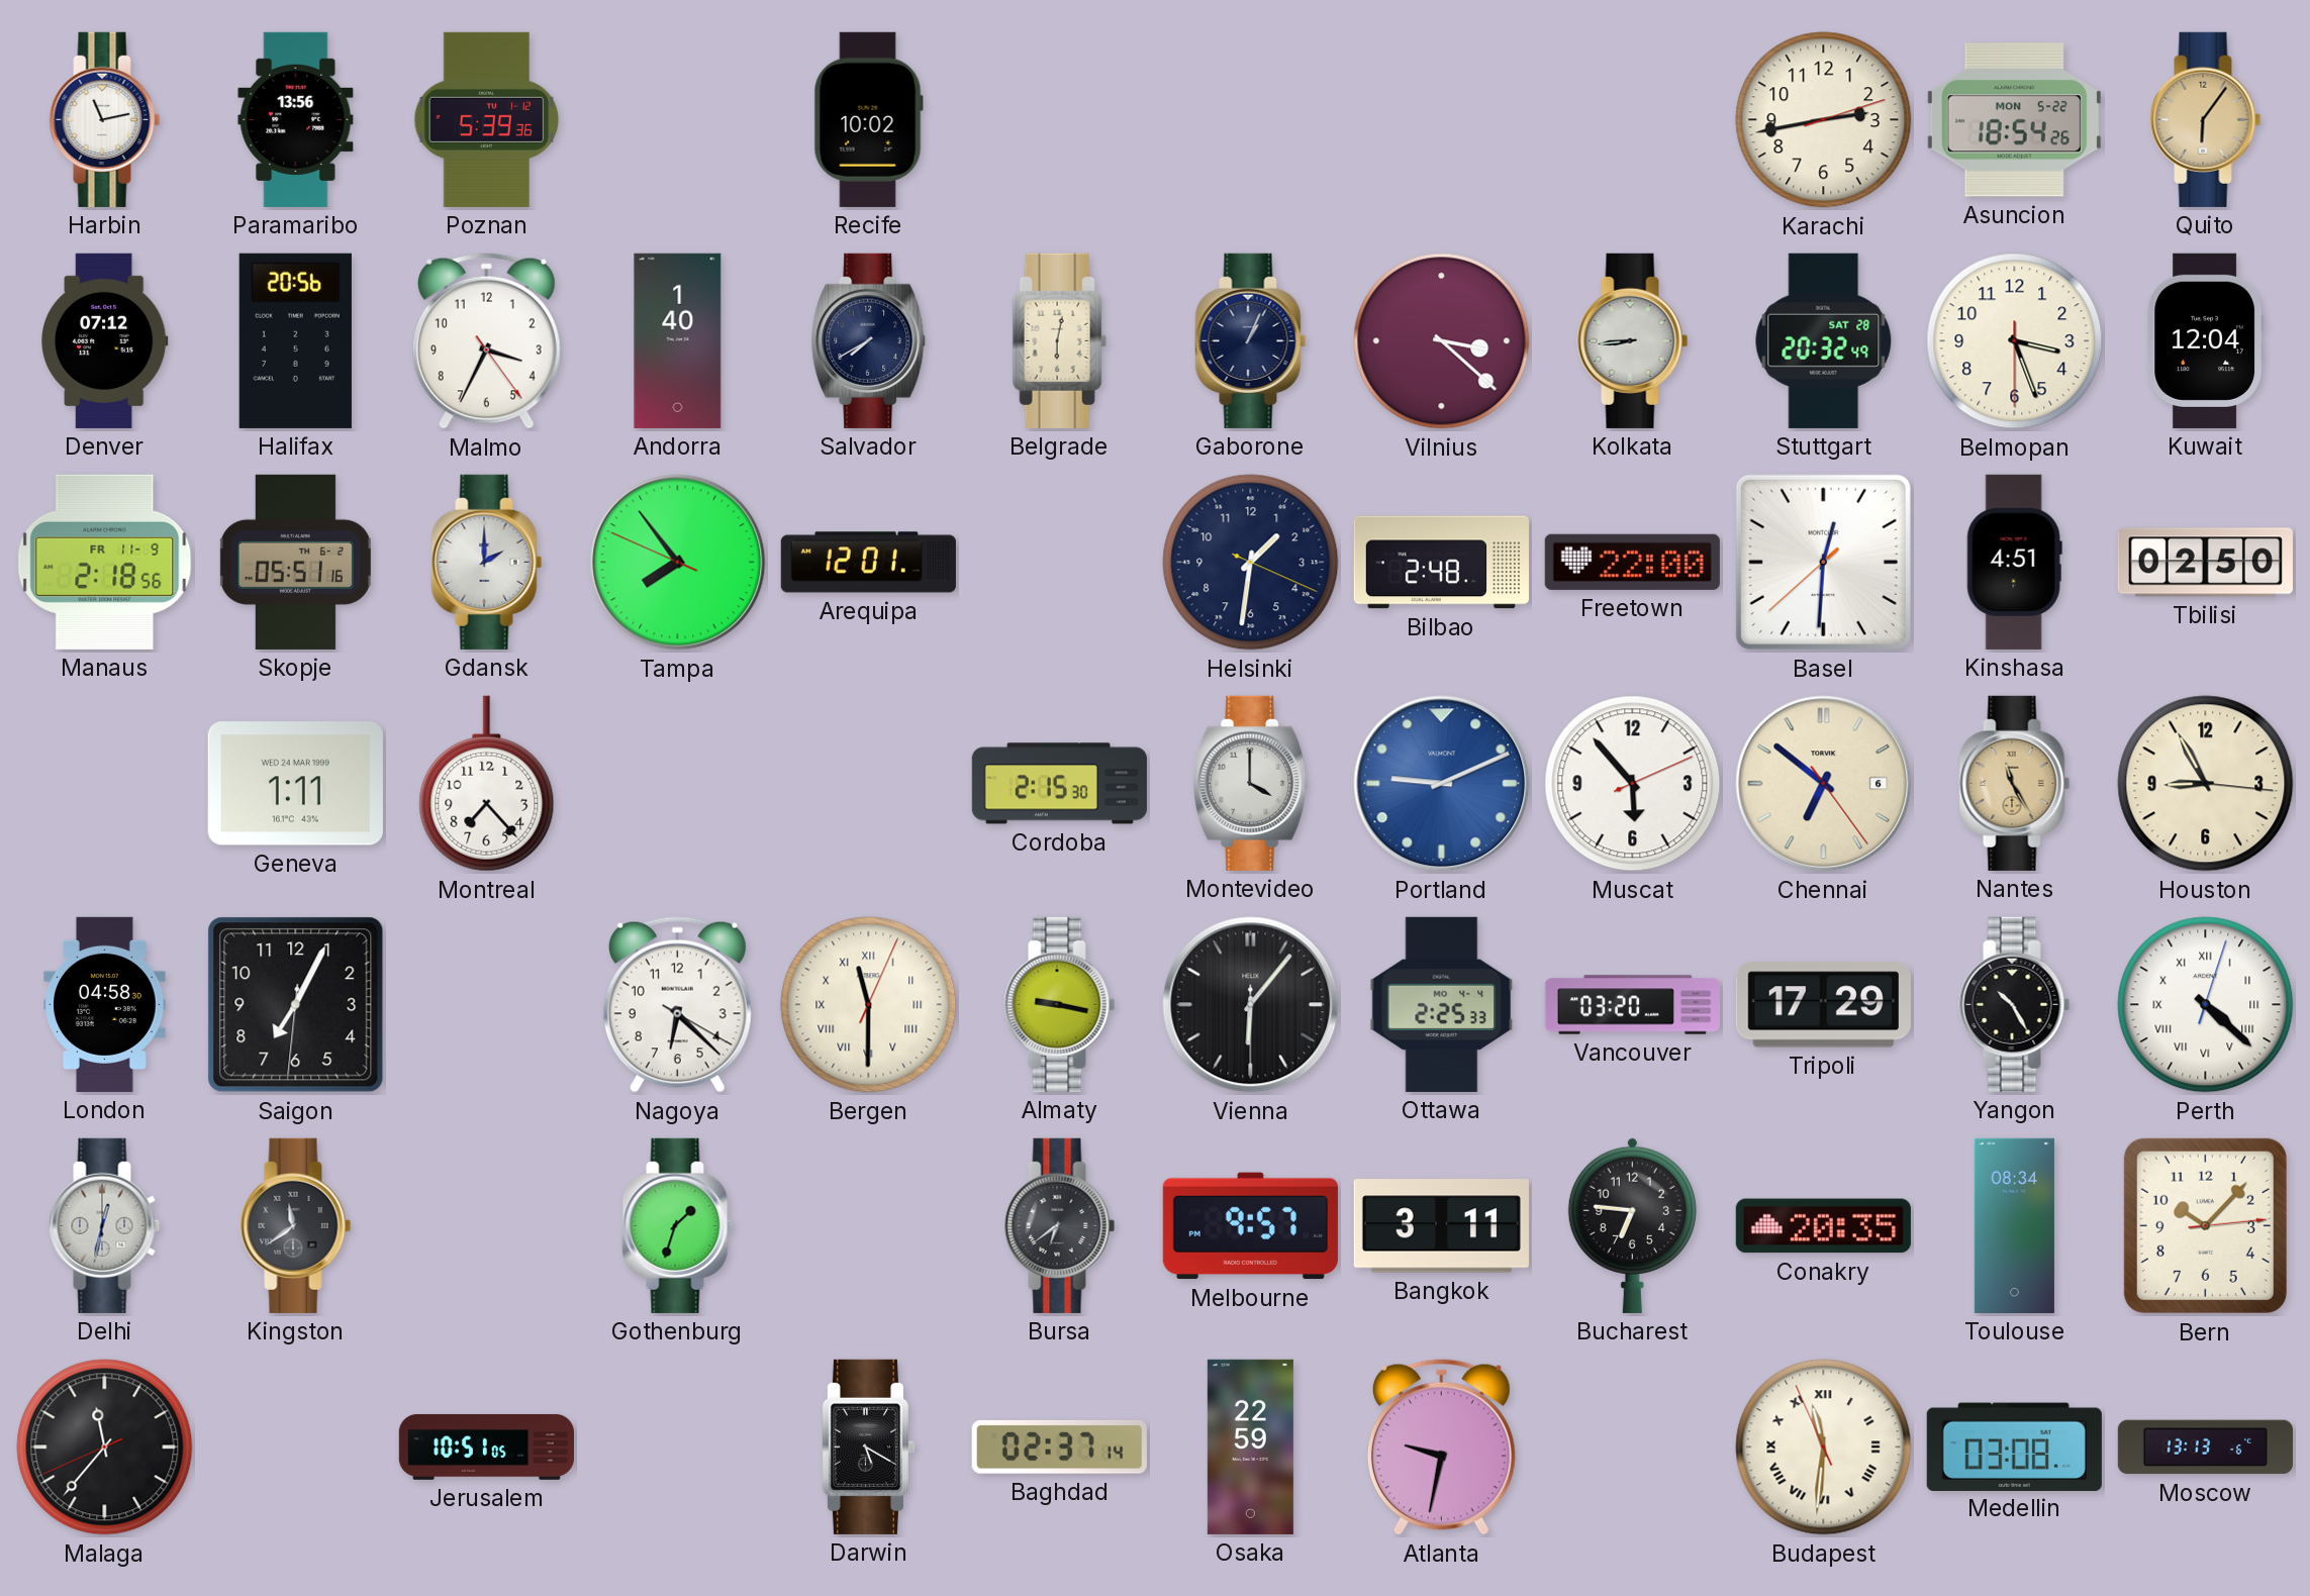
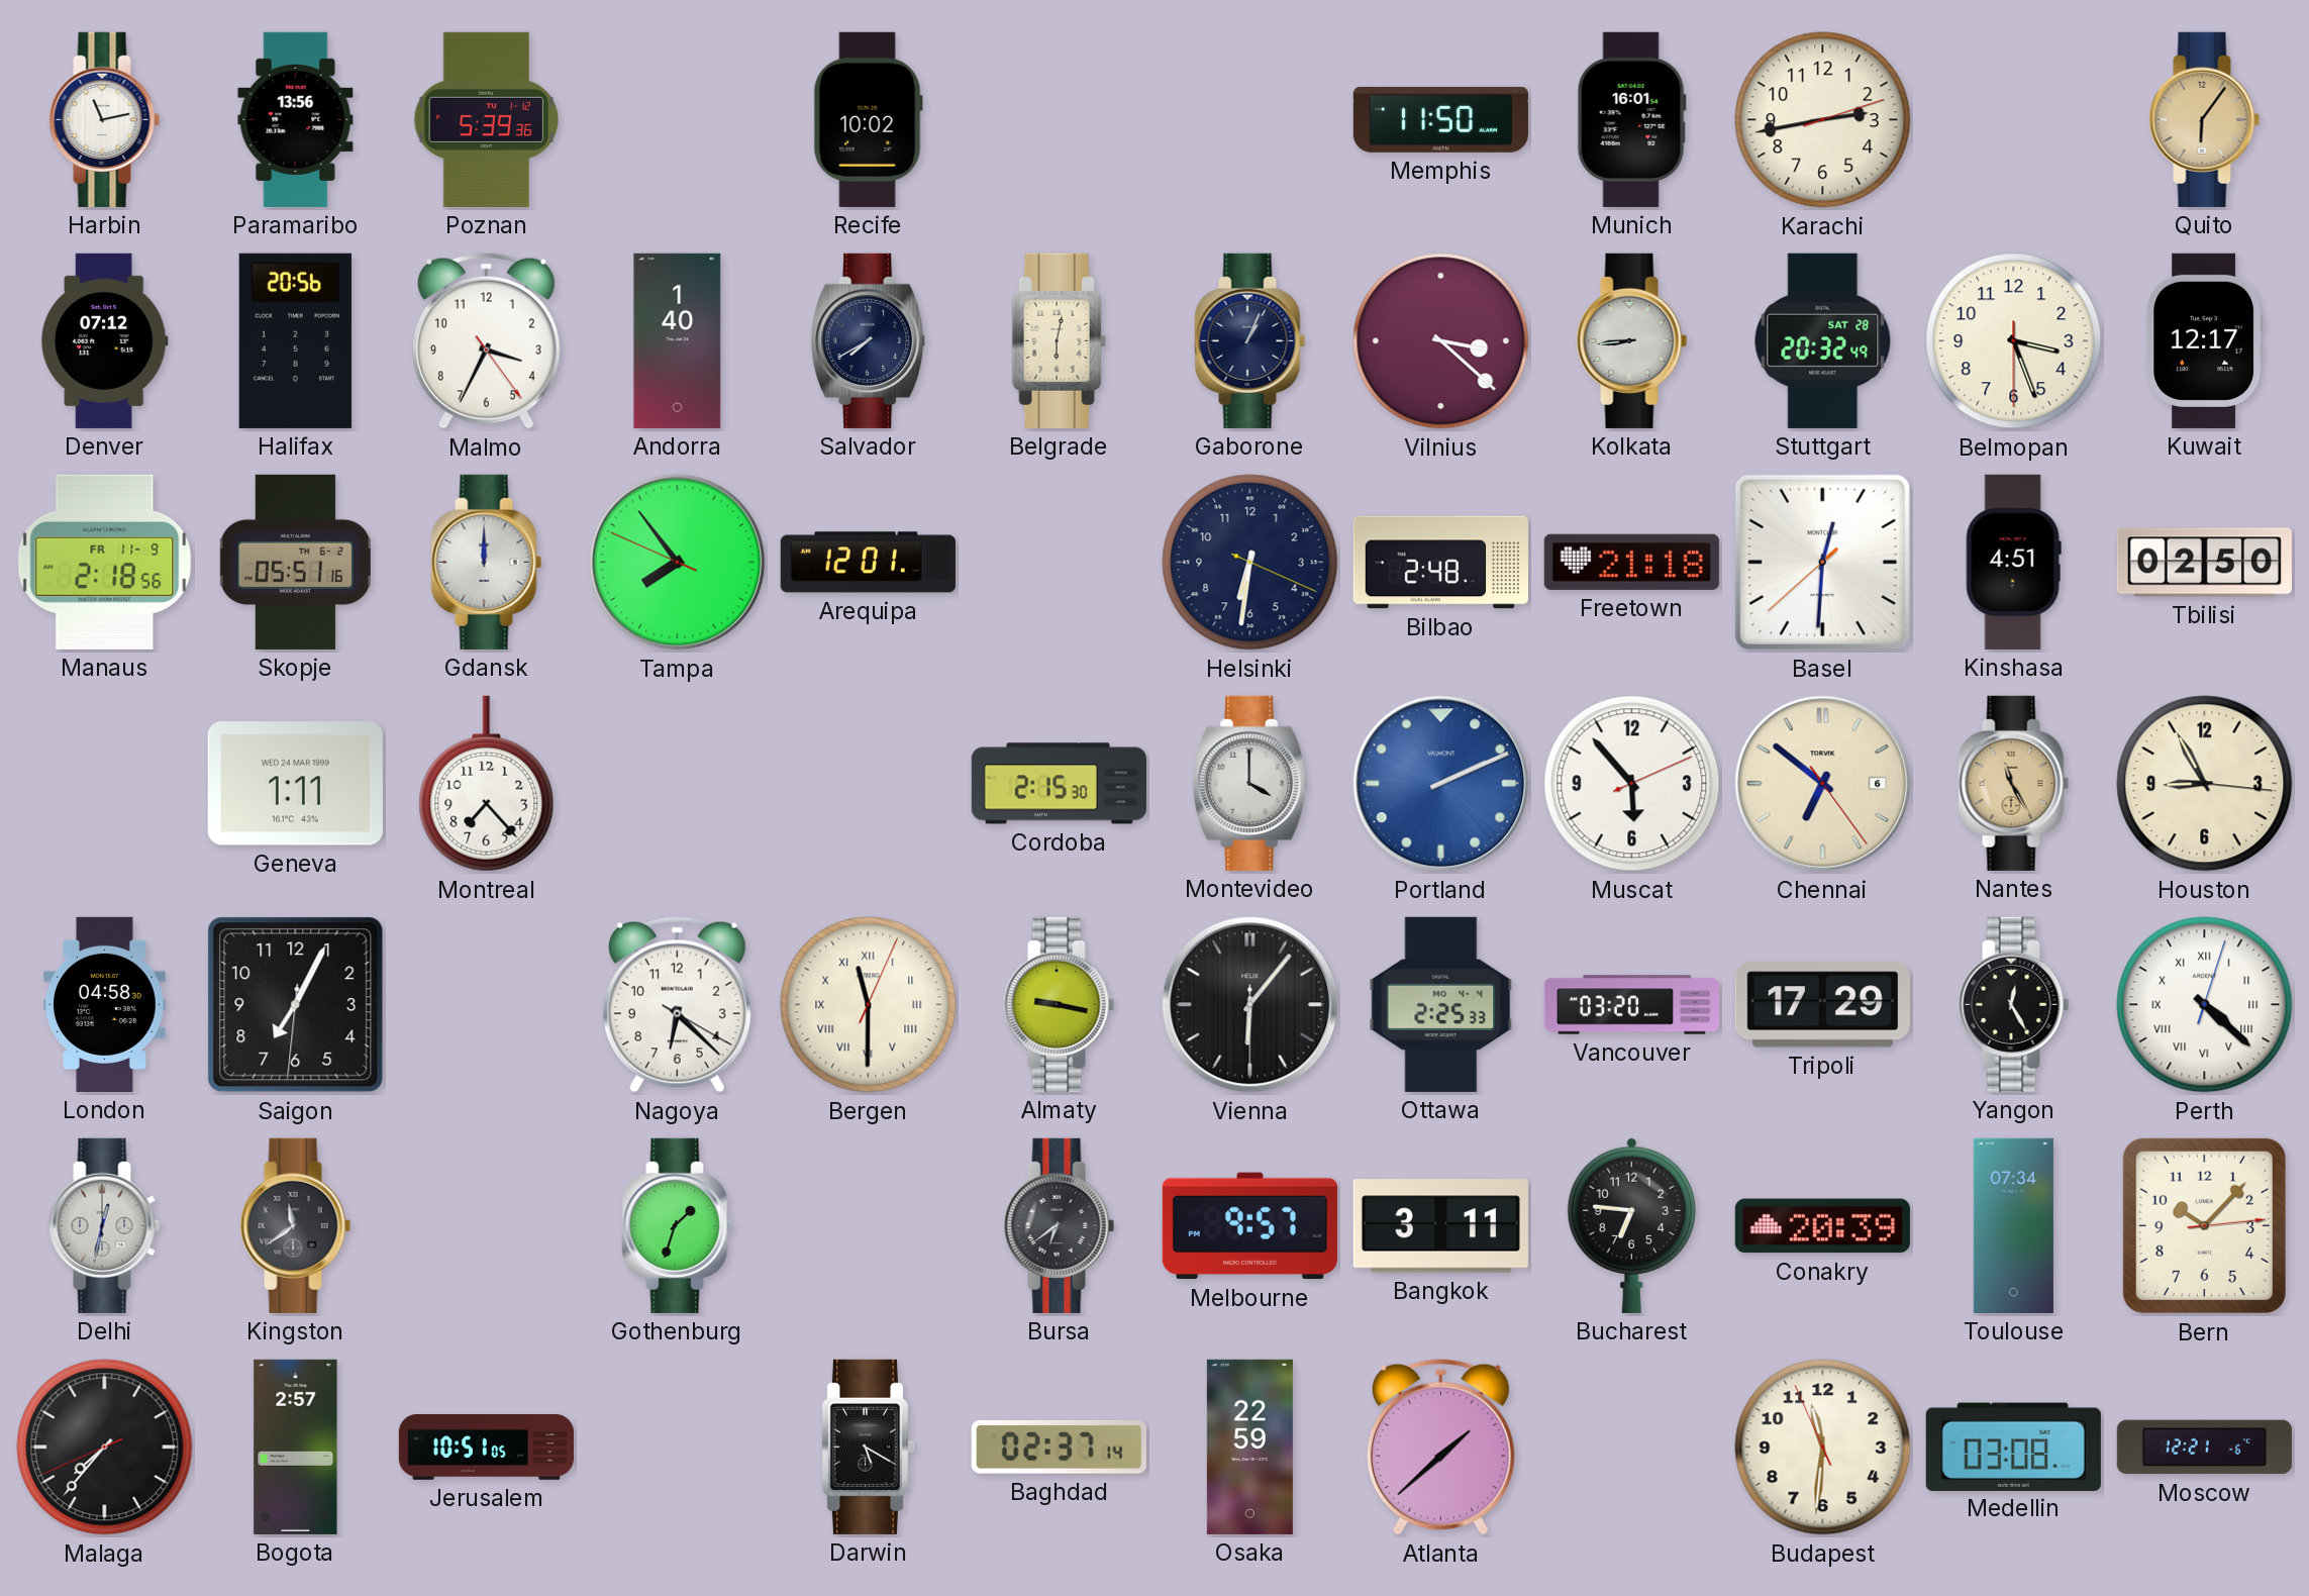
Memphis: none -> 11:50 (1440, 119)
Munich: none -> 16:01 (1631, 119)
Asuncion: 18:54 -> none (2014, 120)
Kuwait: 12:04 -> 12:17 (2205, 340)
Gdansk: 2:00 -> 12:00 (487, 562)
Helsinki: 1:31 -> 6:31 (1250, 563)
Freetown: 22:00 -> 21:18 (1631, 562)
Portland: 9:11 -> 2:11 (1441, 784)
Yangon: 10:25 -> 12:25 (2014, 1004)
Conakry: 20:35 -> 20:39 (1822, 1226)
Toulouse: 08:34 -> 07:34 (2013, 1225)
Malaga: 11:36 -> 7:36 (105, 1448)
Bogota: none -> 2:57 (296, 1447)
Atlanta: 9:32 -> 1:38 (1440, 1448)
Budapest numerals: Roman -> Arabic (1823, 1448)
Moscow: 13:13 -> 12:21 (2204, 1448)
